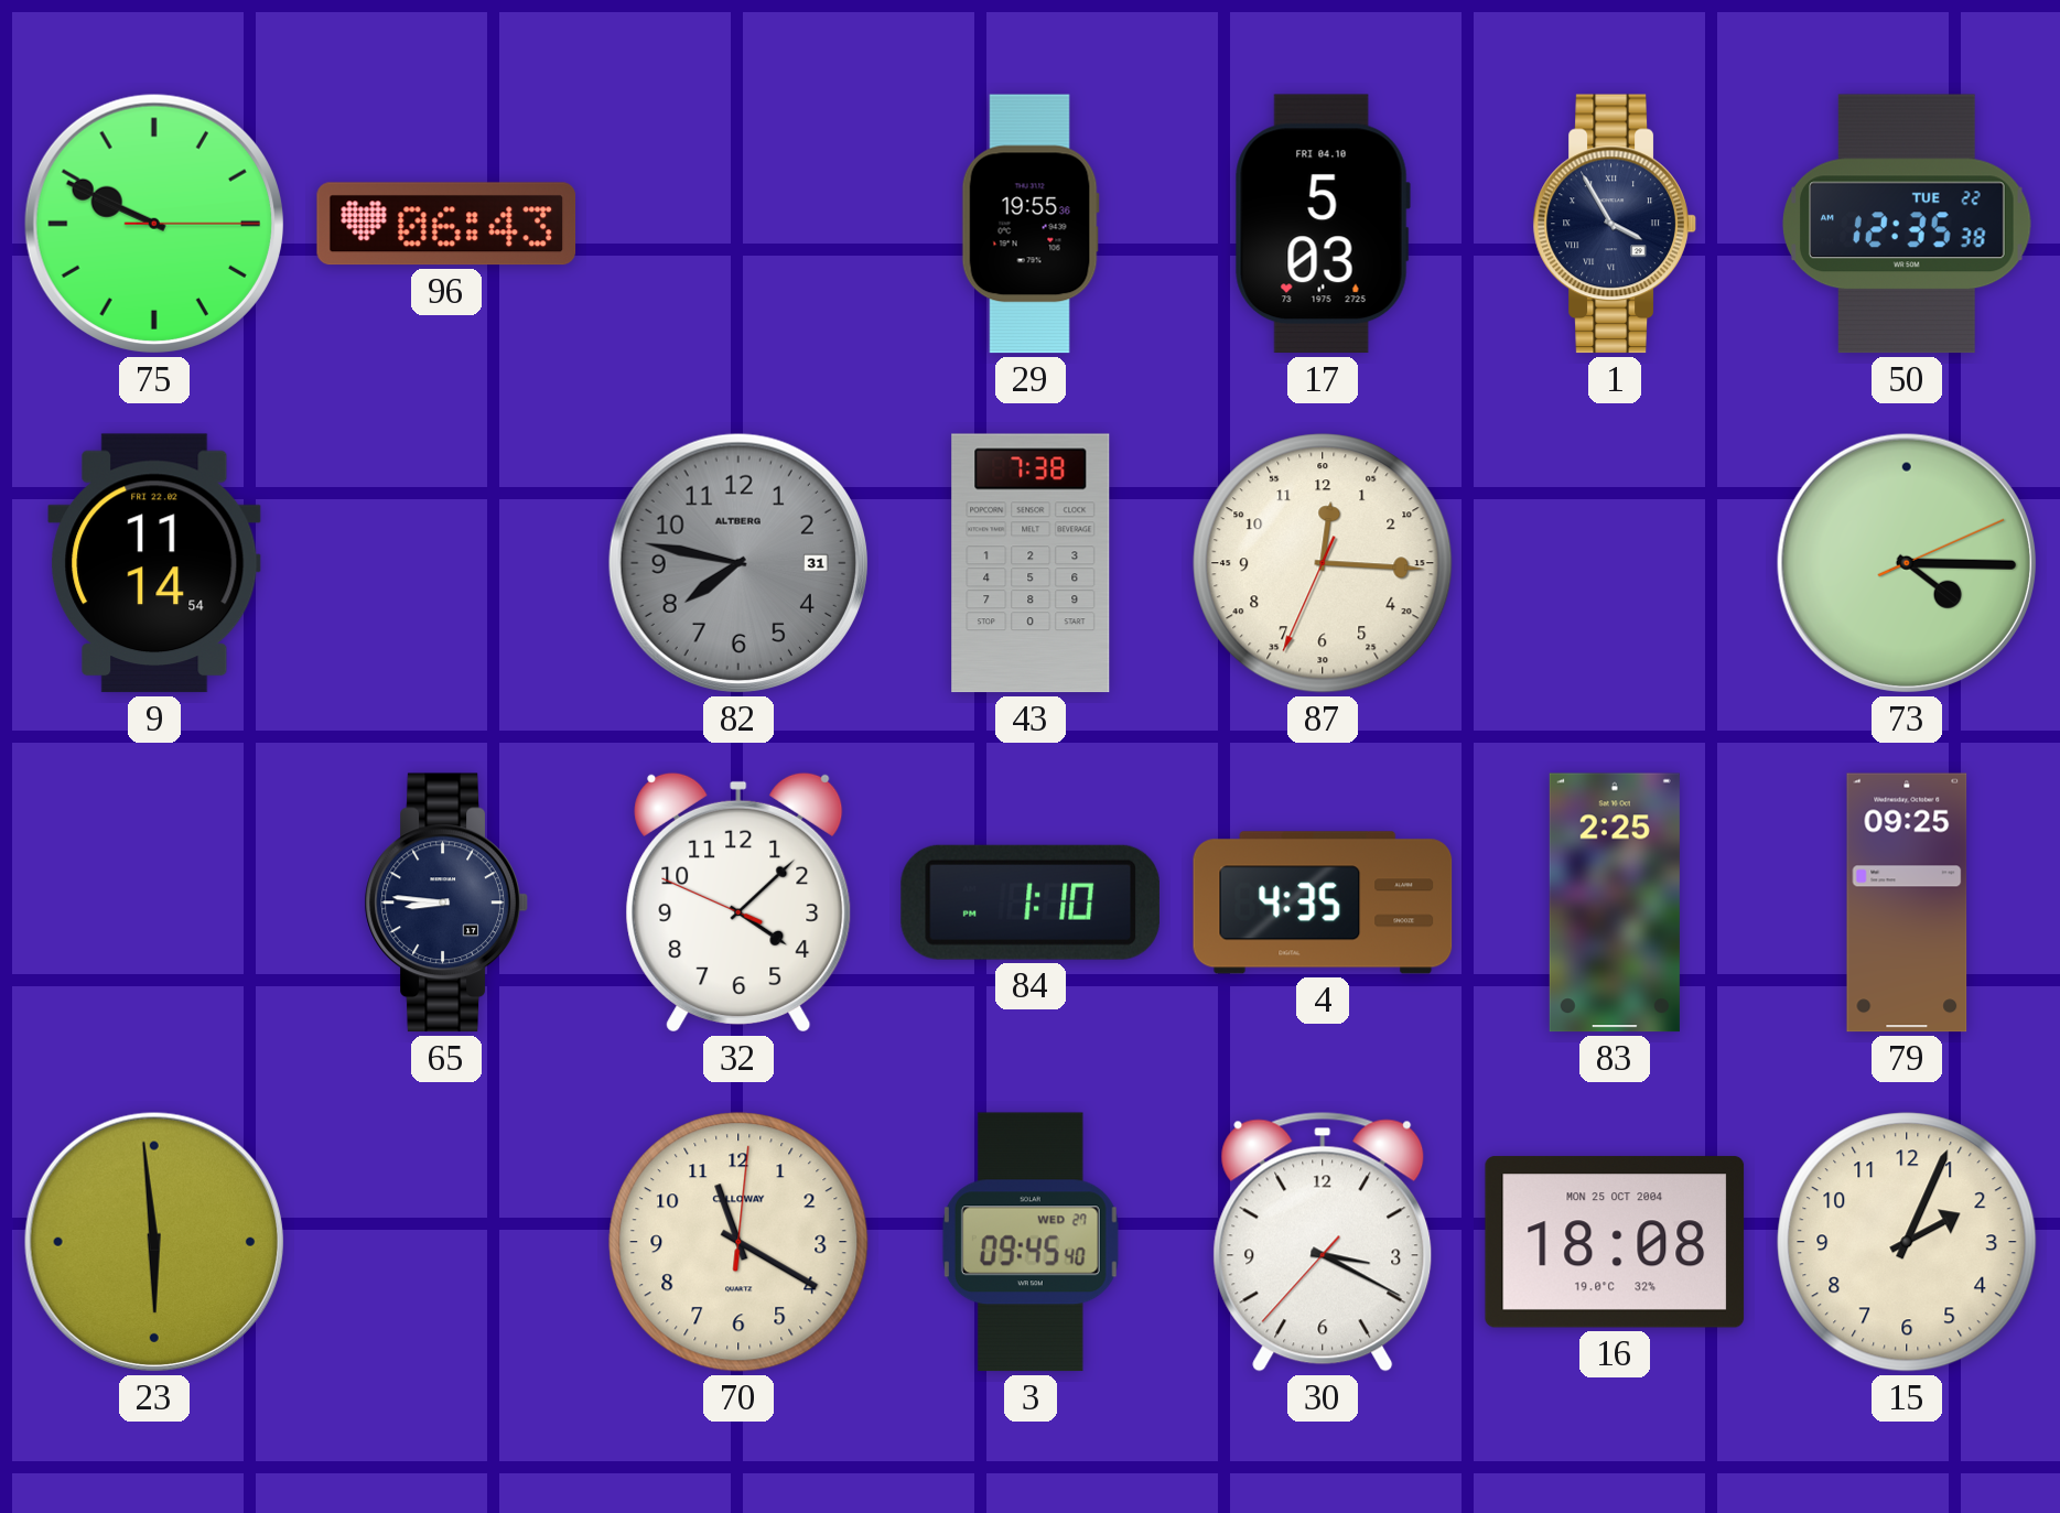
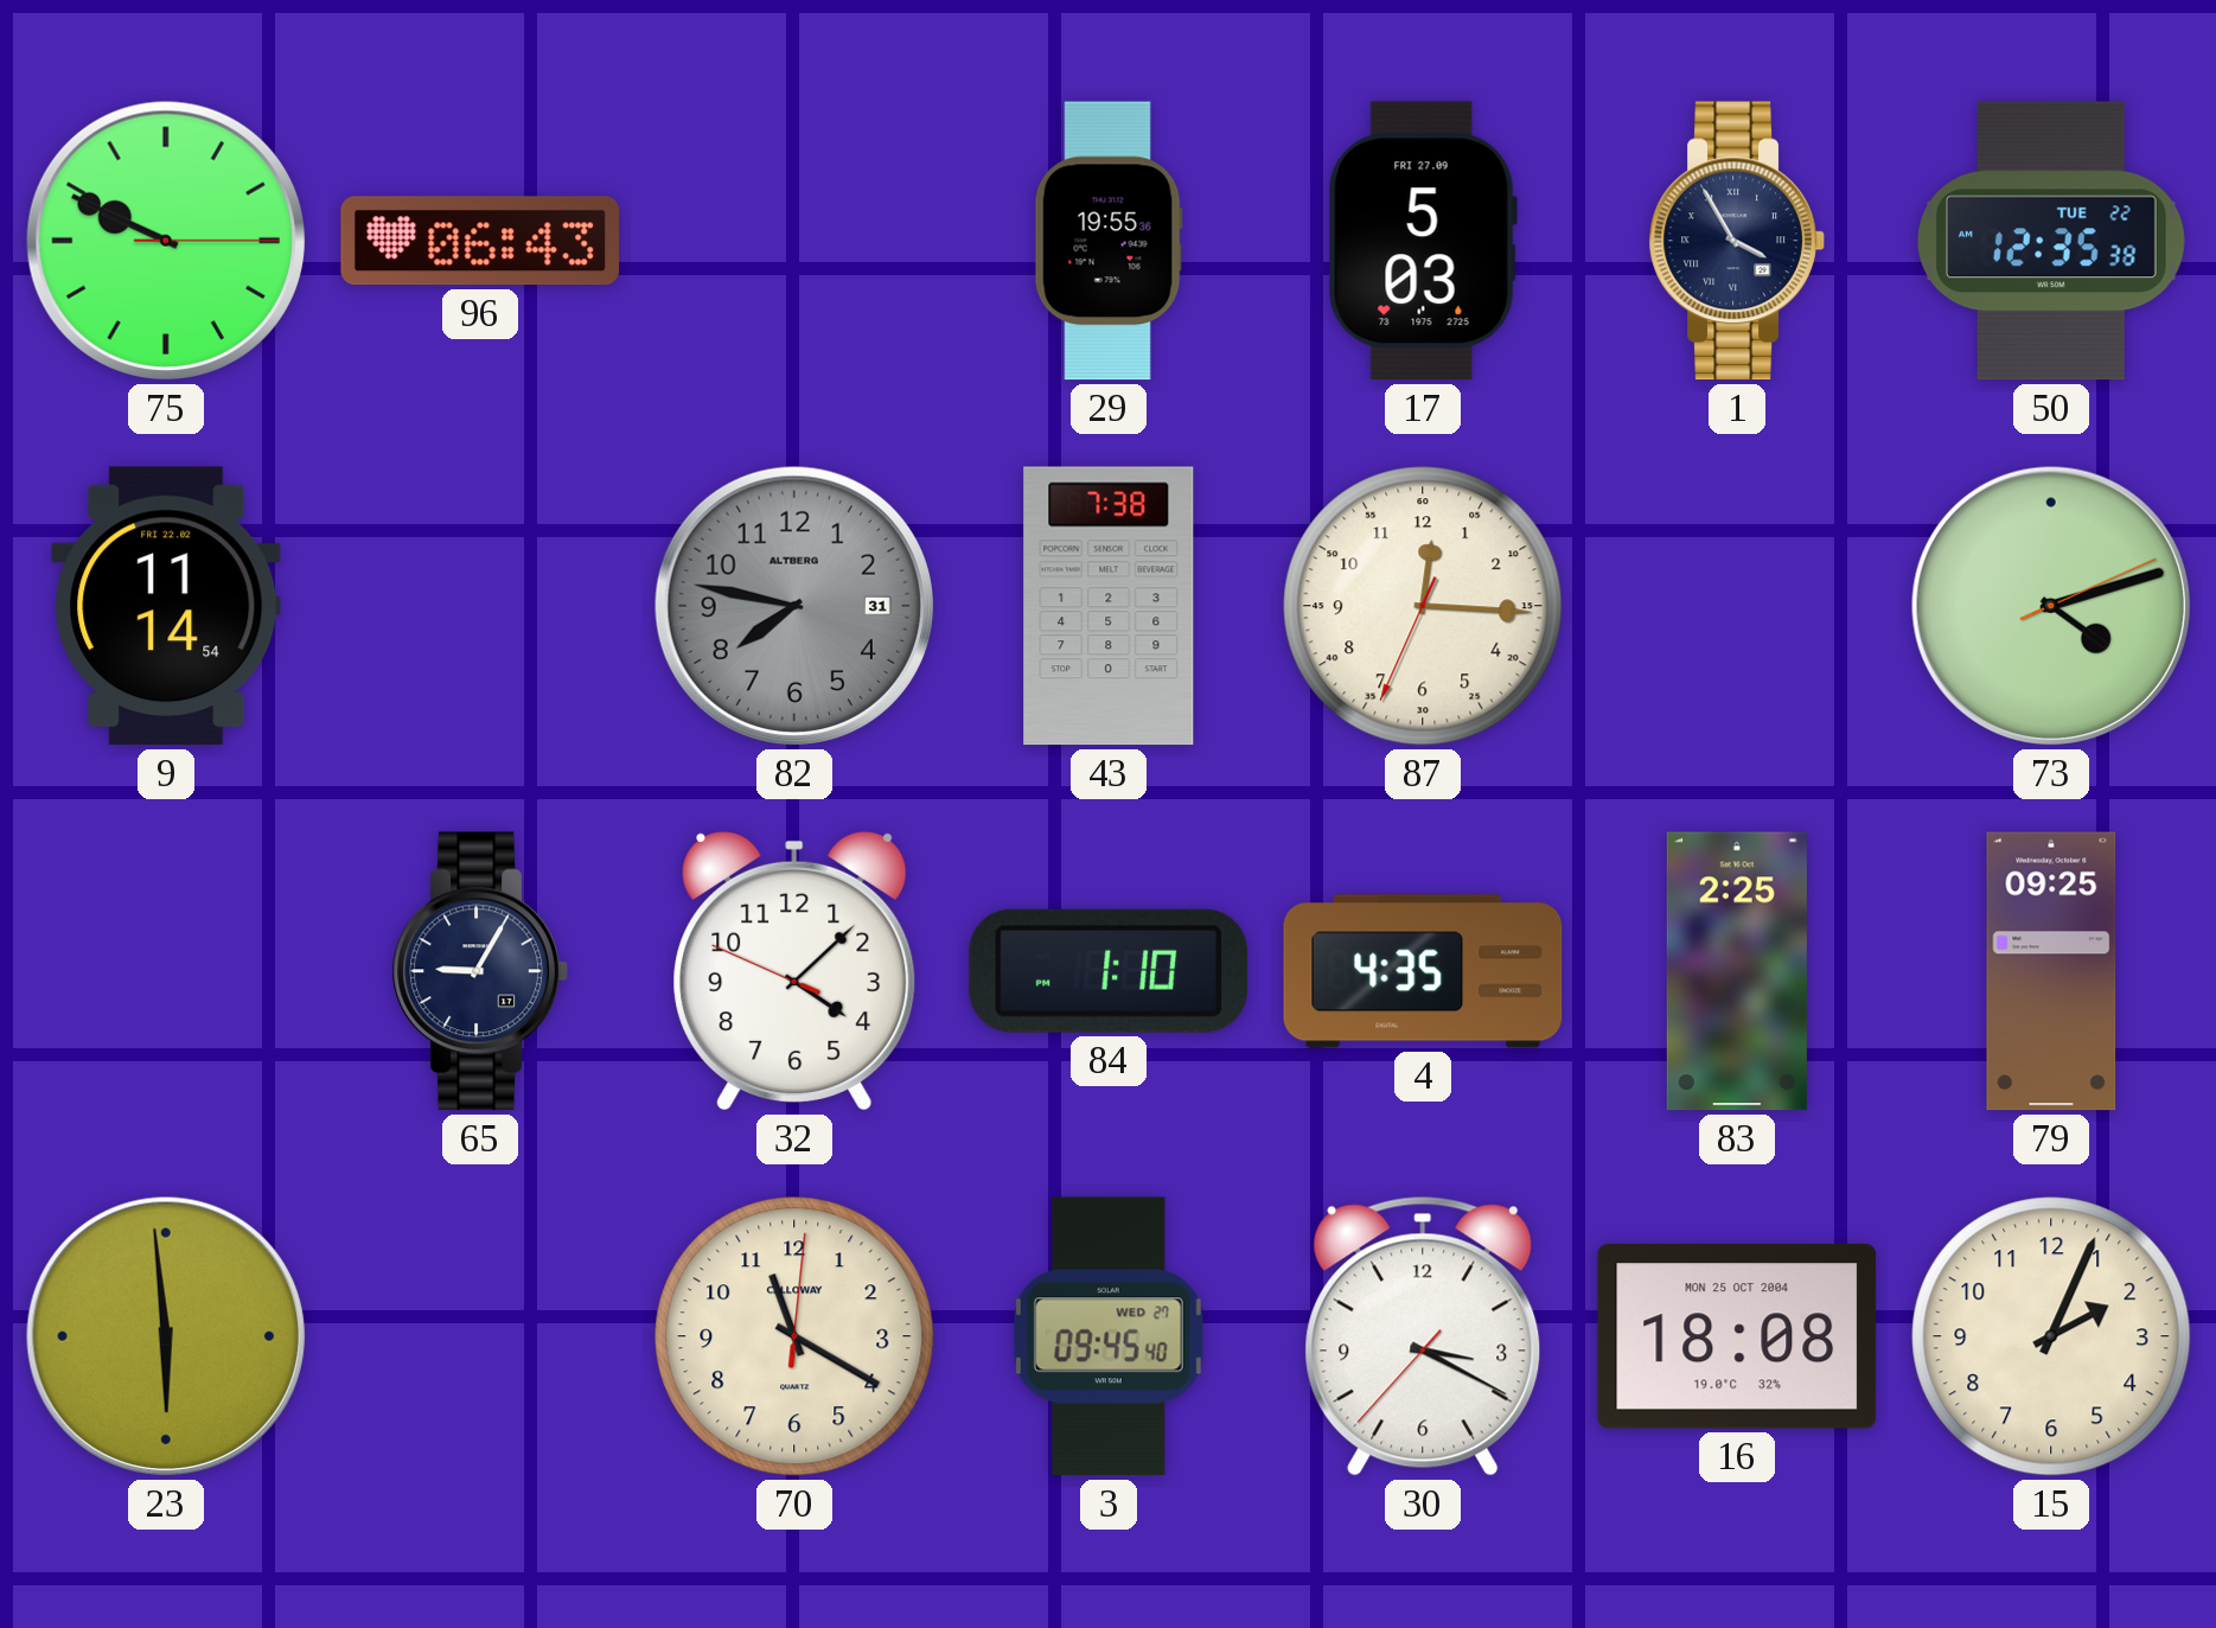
17 date: FRI 04.10 -> FRI 27.09 (1423, 241)
73: 4:15 -> 4:12 (2051, 606)
65: 8:46 -> 9:05 (480, 971)
